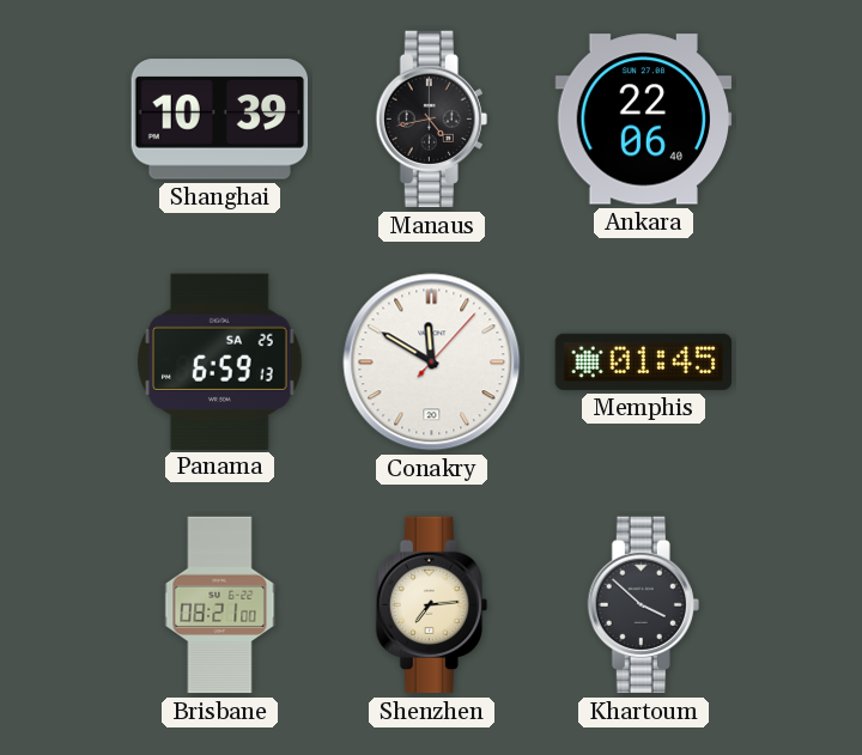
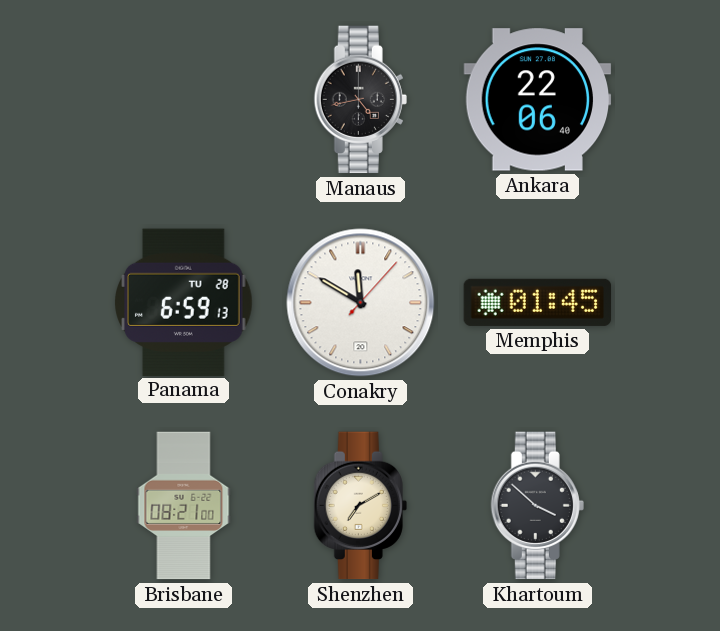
Shanghai: 10:39 -> none (220, 120)
Panama date: SA 25 -> TU 28 (184, 302)
Shenzhen: 7:14 -> 7:10 (360, 506)
